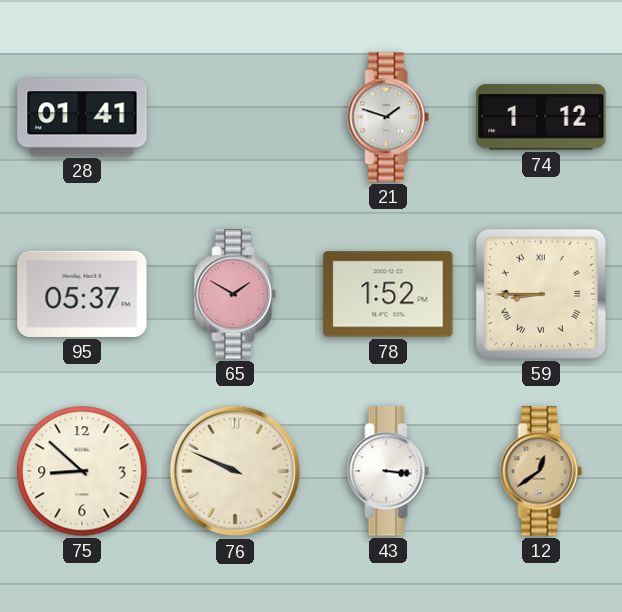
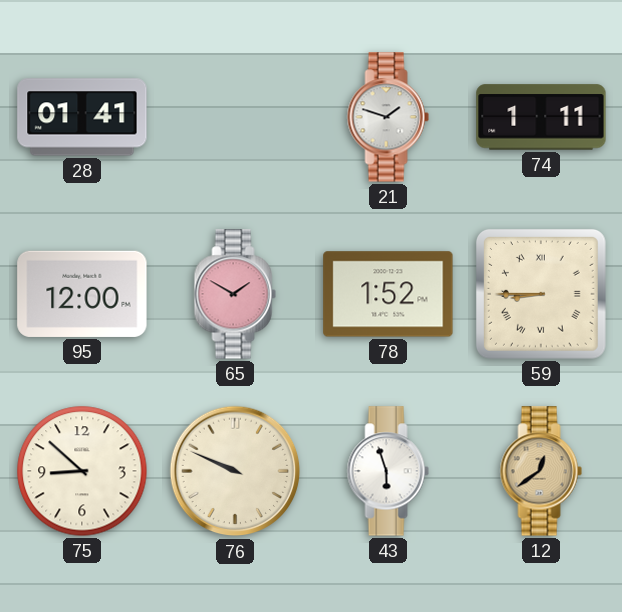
74: 1:12 -> 1:11 (541, 117)
95: 05:37 -> 12:00 (82, 294)
43: 3:16 -> 5:57 (388, 471)
